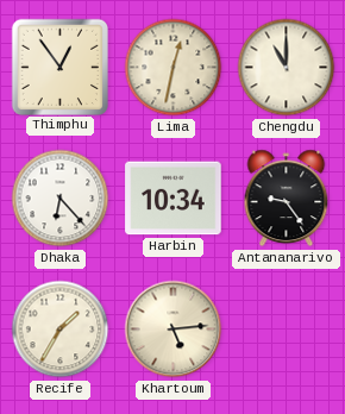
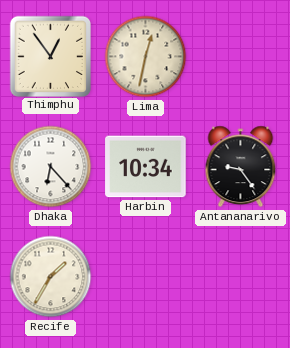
Chengdu: 11:00 -> none (287, 68)
Khartoum: 5:14 -> none (174, 330)
